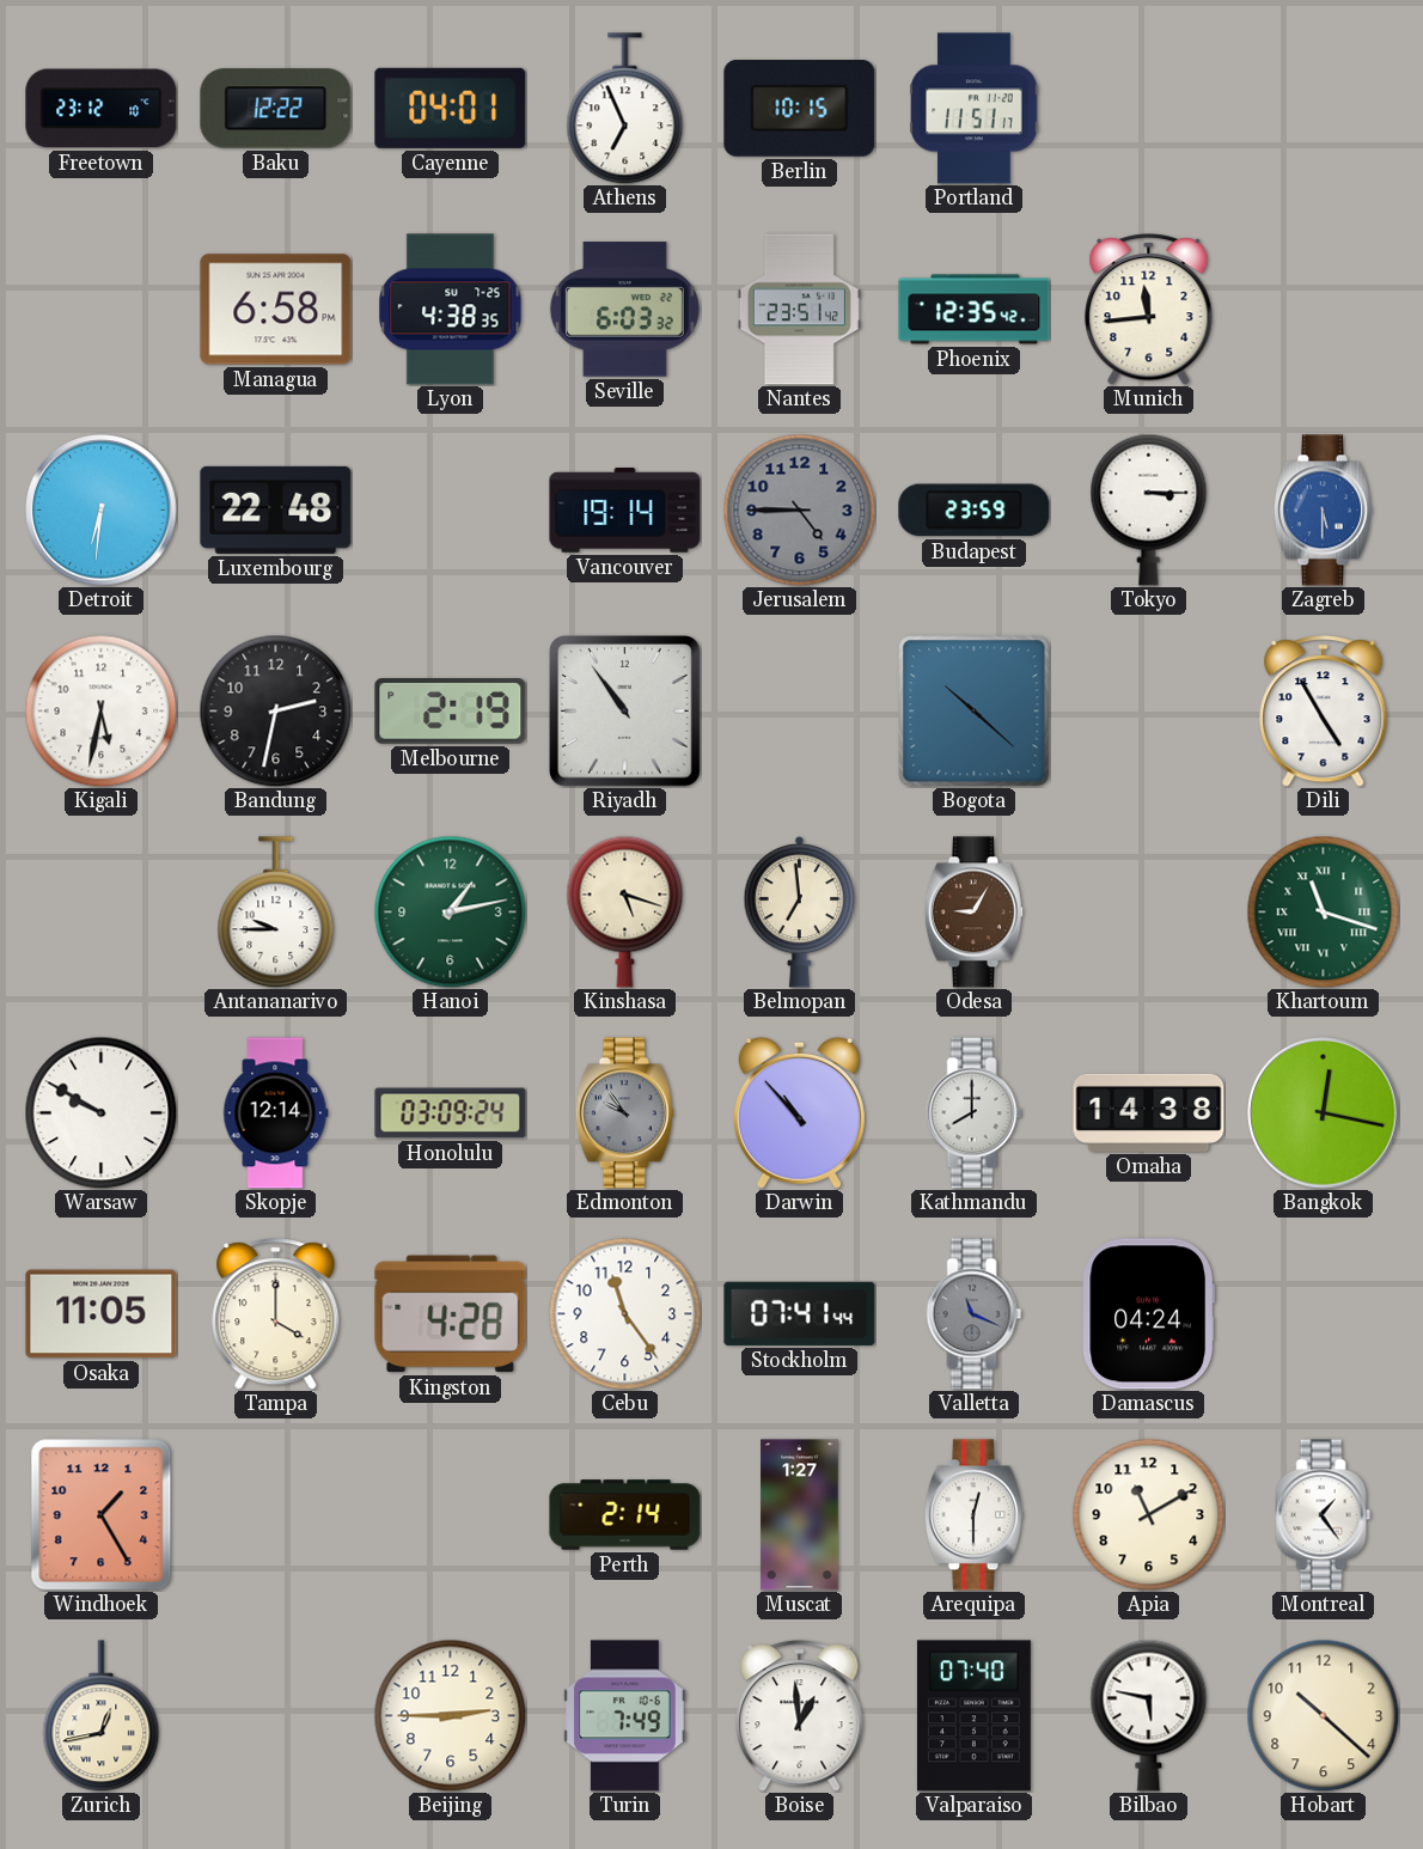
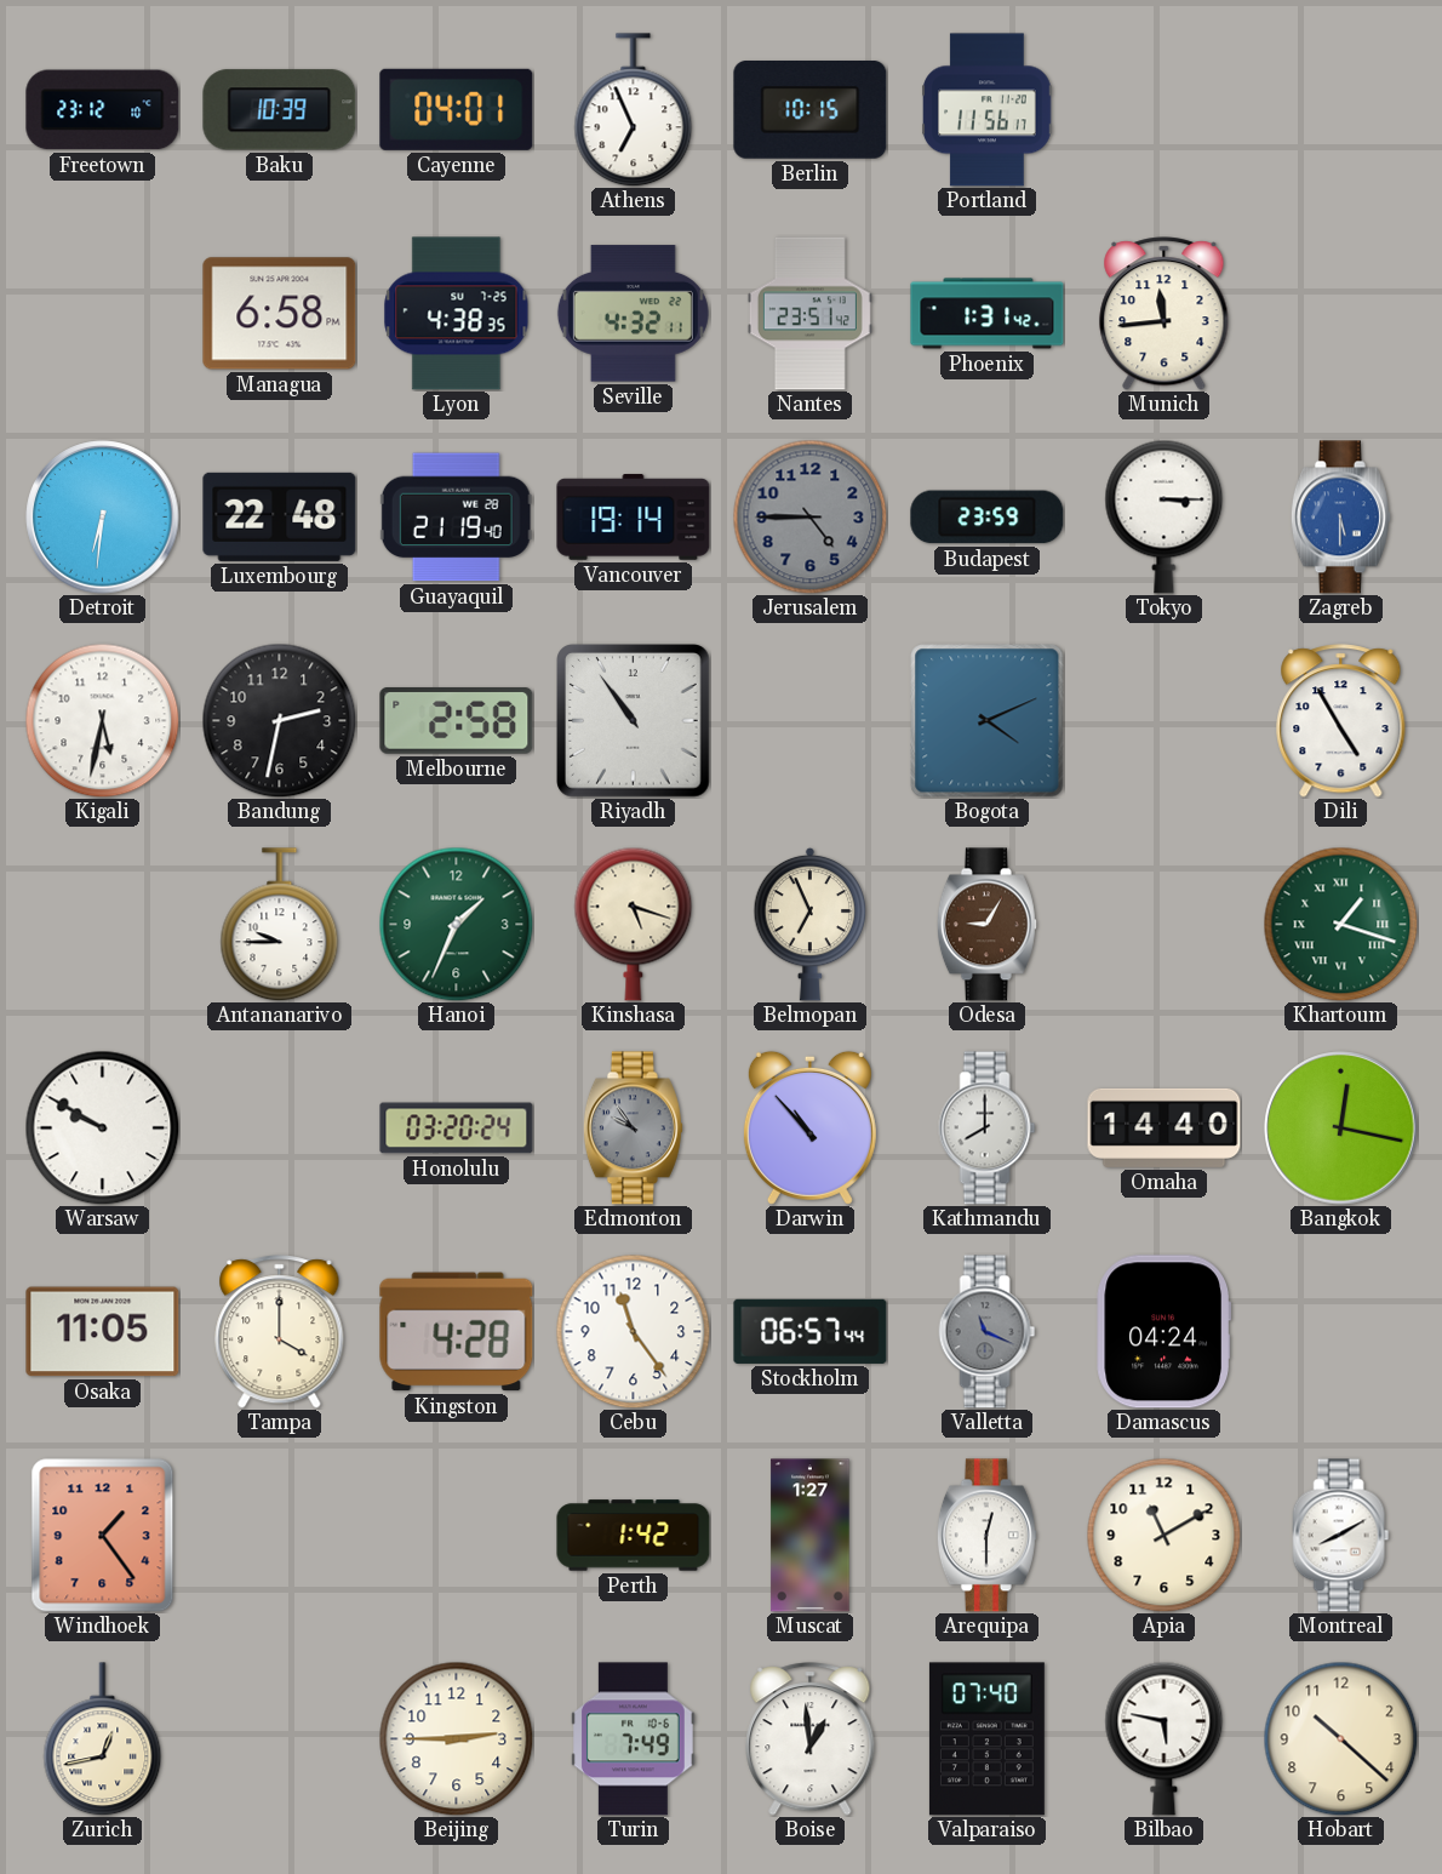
Baku: 12:22 -> 10:39 (280, 110)
Portland: 11:51 -> 11:56 (988, 110)
Seville: 6:03 -> 4:32 (633, 314)
Phoenix: 12:35 -> 1:31 (988, 314)
Guayaquil: none -> 21:19 (456, 518)
Melbourne: 2:19 -> 2:58 (457, 721)
Bogota: 10:22 -> 4:11 (988, 721)
Hanoi: 1:13 -> 1:34 (456, 924)
Belmopan: 6:59 -> 6:56 (811, 924)
Khartoum: 11:18 -> 1:18 (1340, 924)
Skopje: 12:14 -> none (276, 1113)
Honolulu: 03:09 -> 03:20 (457, 1129)
Omaha: 14:38 -> 14:40 (1165, 1127)
Stockholm: 07:41 -> 06:57 (811, 1331)
Windhoek: 1:25 -> 1:24 (103, 1536)
Perth: 2:14 -> 1:42 (634, 1536)
Montreal: 1:24 -> 8:10 (1341, 1536)
